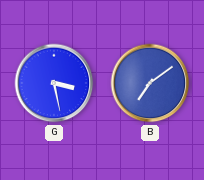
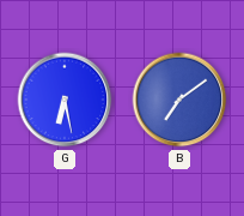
G: 3:28 -> 6:28 (65, 100)
